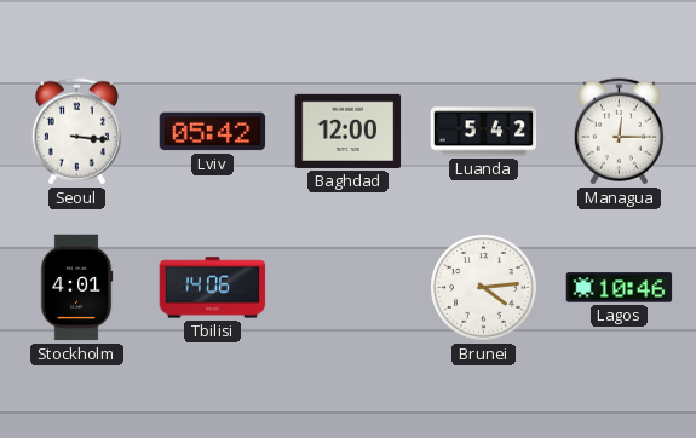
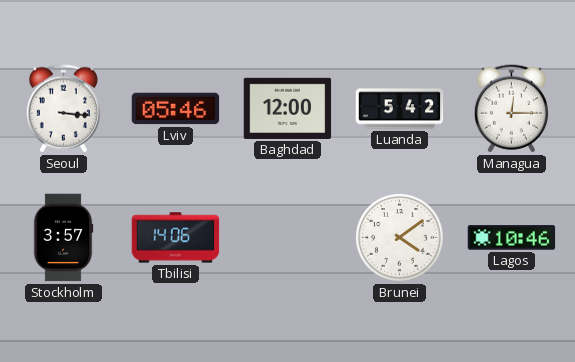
Lviv: 05:42 -> 05:46 (176, 109)
Stockholm: 4:01 -> 3:57 (63, 238)
Brunei: 4:14 -> 4:09 (400, 238)
